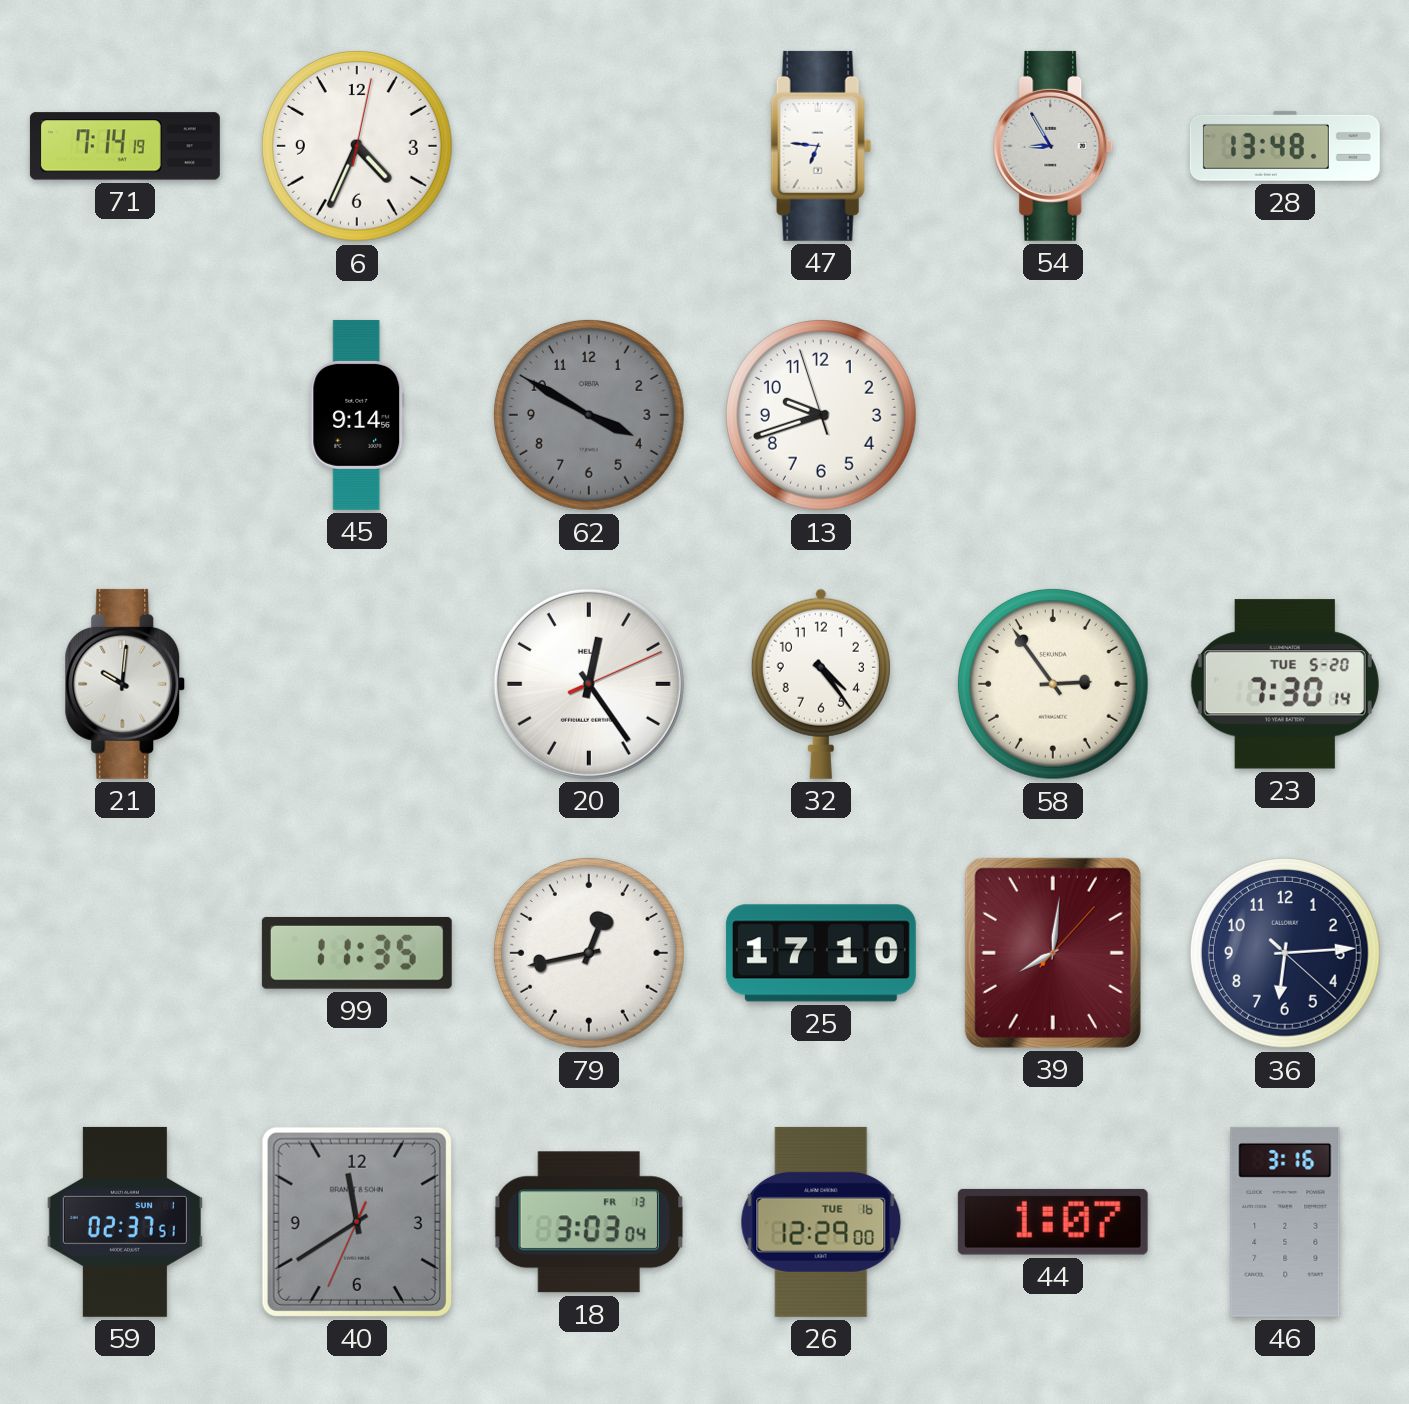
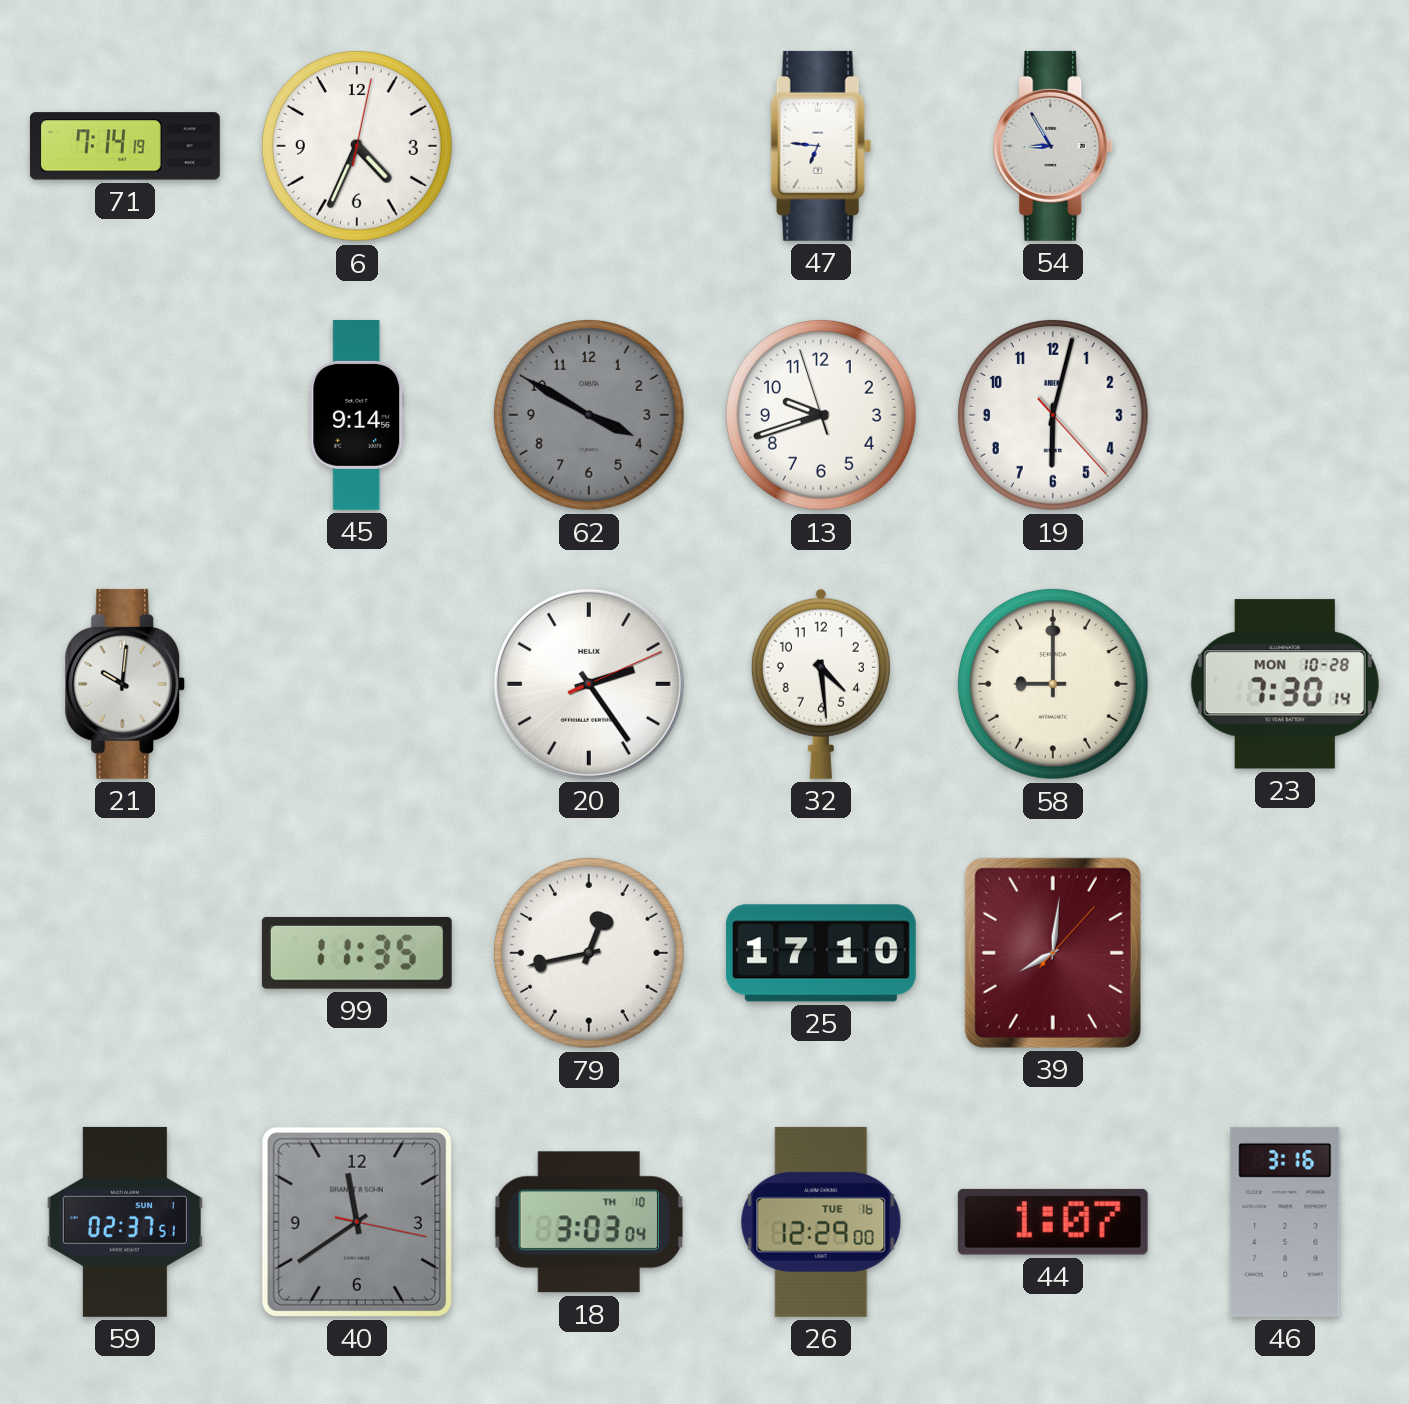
28: 13:48 -> none (1285, 146)
19: none -> 6:02 (1053, 415)
20: 12:24 -> 2:24 (589, 684)
32: 4:24 -> 4:29 (821, 684)
58: 2:54 -> 9:00 (1053, 684)
23 date: TUE 5-20 -> MON 10-28 (1285, 684)
36: 6:14 -> none (1285, 953)
40: 11:39:34 -> 11:39:17 (357, 1222)
18 date: FR 13 -> TH 10 (588, 1222)
